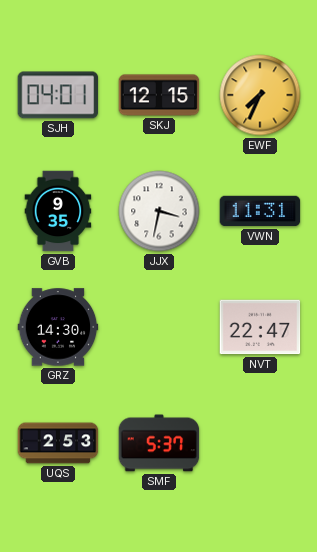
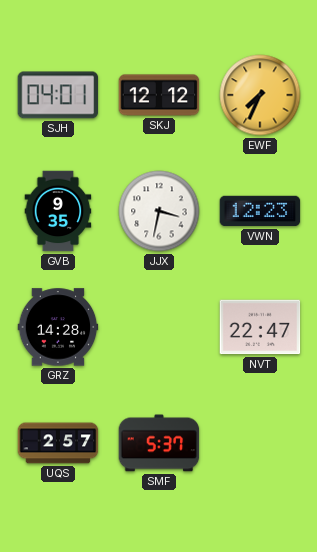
SKJ: 12:15 -> 12:12 (159, 95)
VWN: 11:31 -> 12:23 (260, 211)
GRZ: 14:30 -> 14:28 (58, 327)
UQS: 2:53 -> 2:57 (58, 443)
